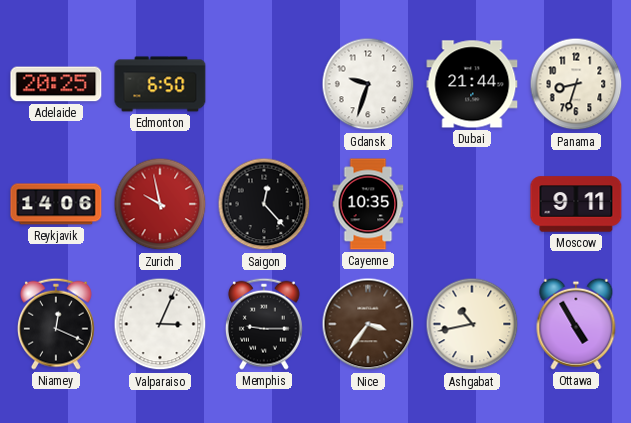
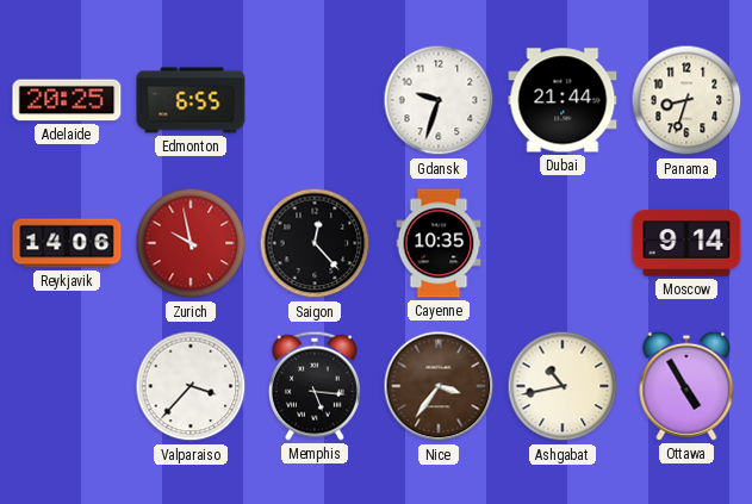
Edmonton: 6:50 -> 6:55 (191, 100)
Moscow: 9:11 -> 9:14 (686, 243)
Niamey: 12:19 -> none (56, 324)
Valparaiso: 3:04 -> 3:37 (191, 386)
Memphis: 9:15 -> 5:16 (315, 386)
